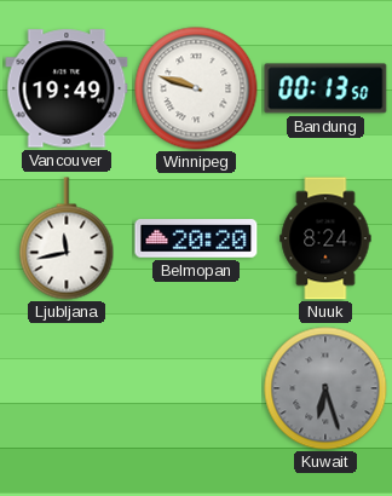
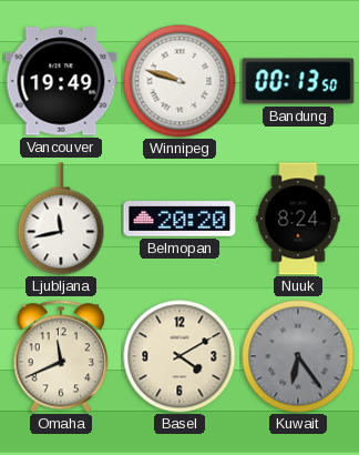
Omaha: none -> 11:41 (61, 356)
Basel: none -> 4:10 (179, 356)
Kuwait: 6:27 -> 6:24 (298, 356)
